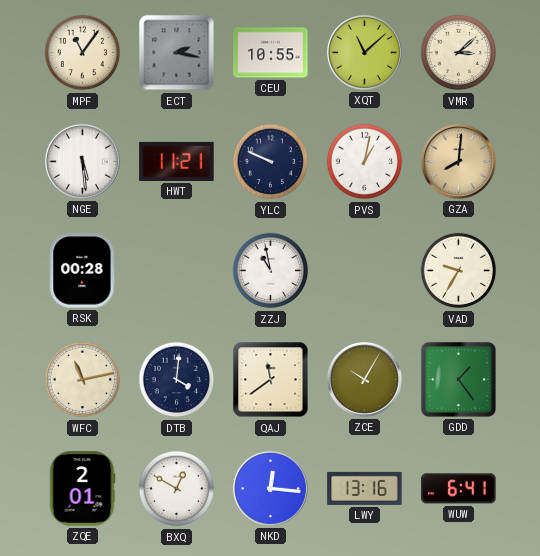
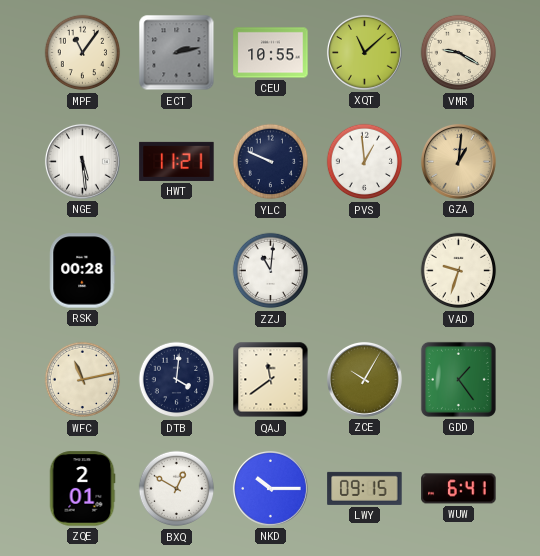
ECT: 2:17 -> 2:13 (177, 53)
VMR: 3:08 -> 9:20 (459, 53)
PVS: 1:02 -> 12:59 (365, 162)
GZA: 8:01 -> 1:01 (458, 161)
ZZJ: 10:58 -> 11:01 (271, 271)
VAD: 9:35 -> 9:33 (459, 271)
NKD: 12:16 -> 10:15 (270, 488)
LWY: 13:16 -> 09:15 (365, 488)
